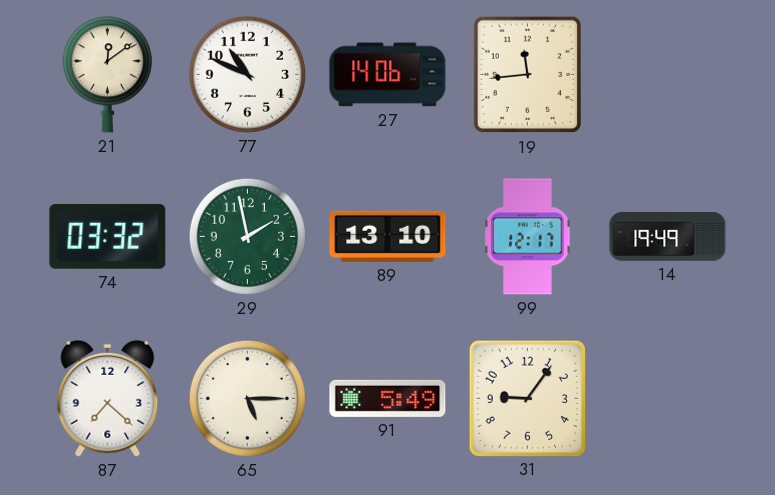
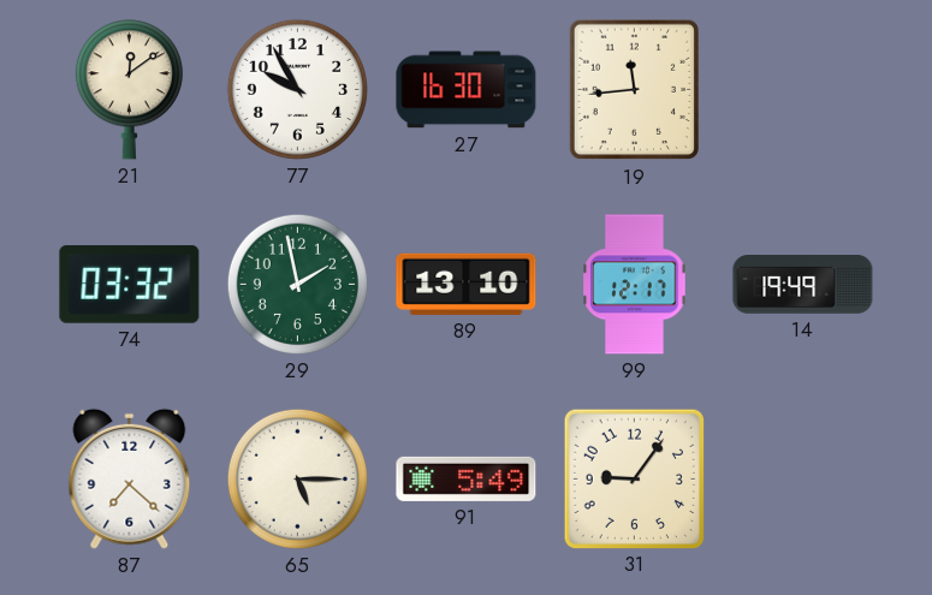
77: 10:49 -> 9:55 (297, 89)
27: 14:06 -> 16:30 (467, 90)
